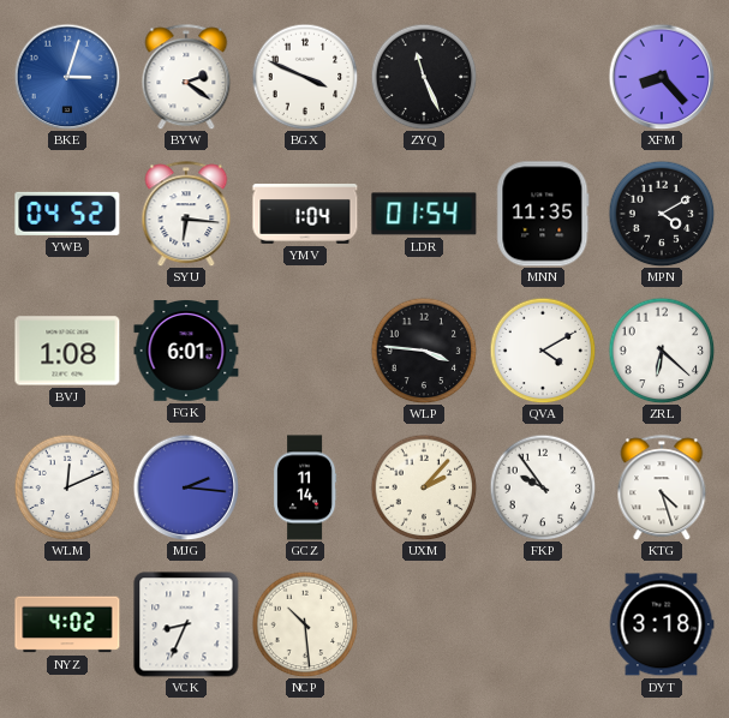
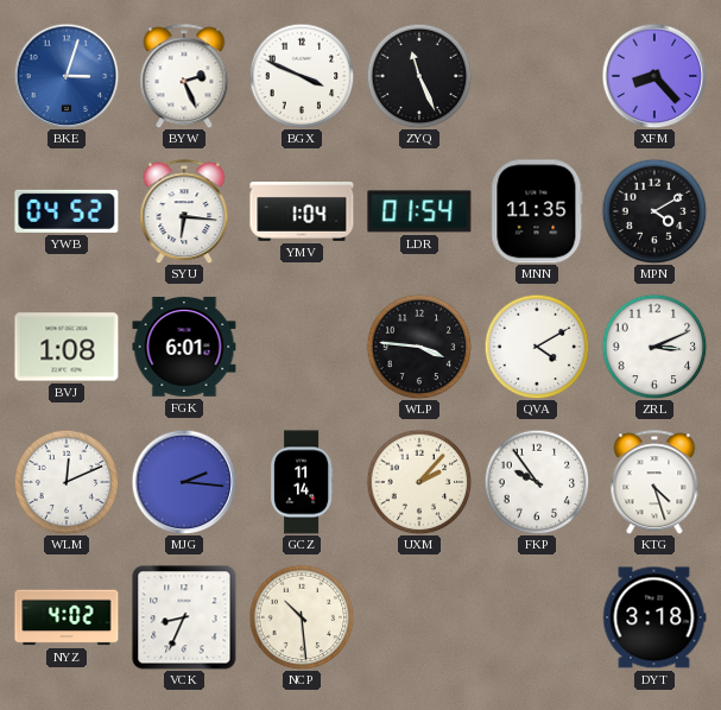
BYW: 2:21 -> 2:26 (184, 76)
ZRL: 6:22 -> 3:11 (654, 347)
